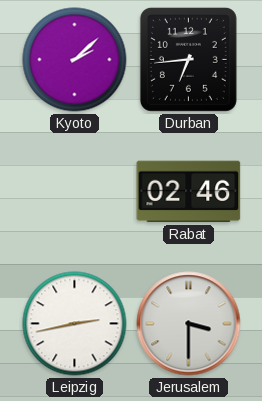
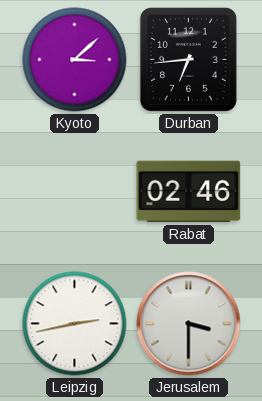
Kyoto: 2:08 -> 3:08 (75, 60)
